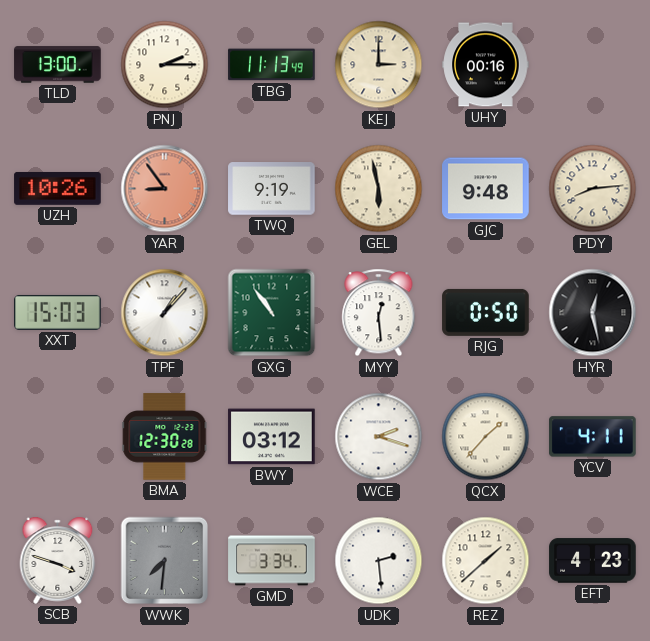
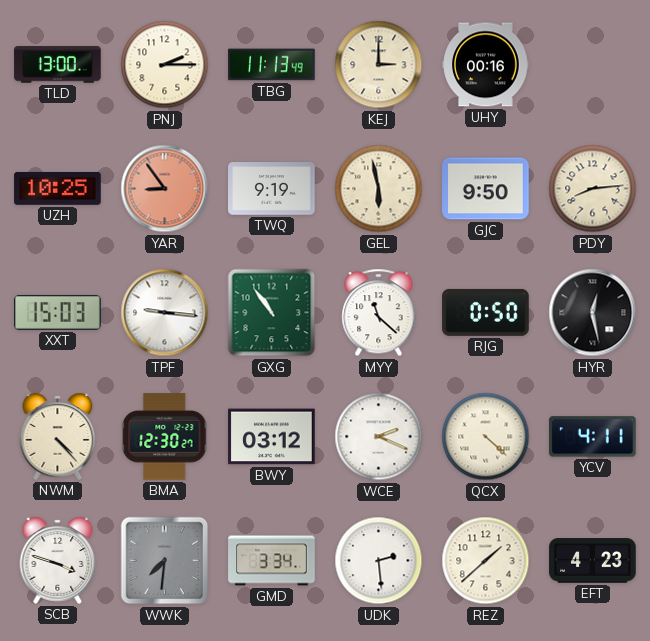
UZH: 10:26 -> 10:25 (58, 189)
GJC: 9:48 -> 9:50 (486, 189)
TPF: 1:07 -> 9:16 (165, 313)
MYY: 12:29 -> 11:22 (379, 313)
NWM: none -> 4:23 (58, 436)
BMA: 12:30:28 -> 12:30:27 (165, 437)
WCE: 2:18 -> 2:19 (379, 437)
QCX: 1:37 -> 4:22 (486, 437)
